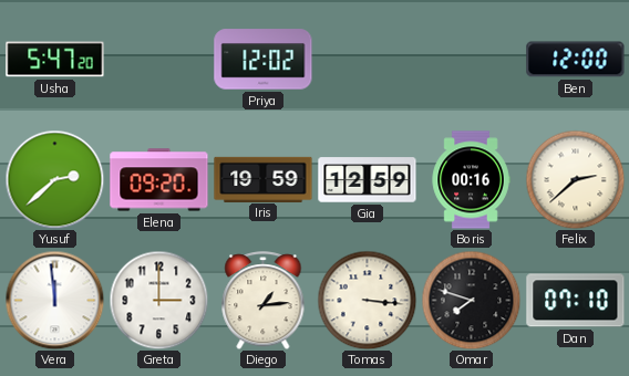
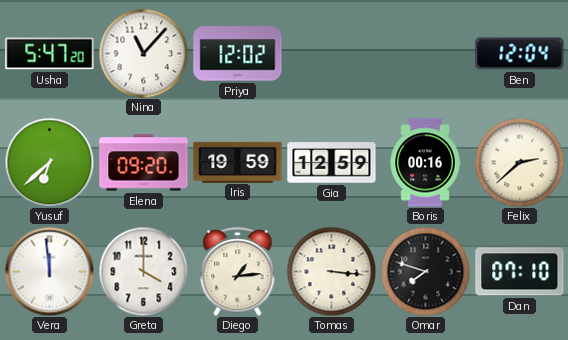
Nina: none -> 11:07 (143, 53)
Ben: 12:00 -> 12:04 (520, 54)
Yusuf: 2:38 -> 6:38 (49, 162)
Greta: 3:00 -> 4:00 (143, 271)
